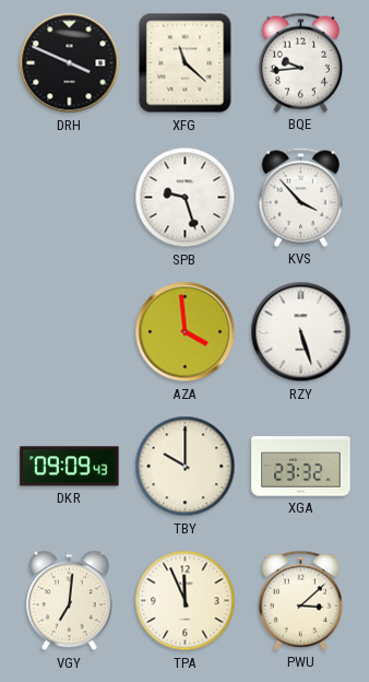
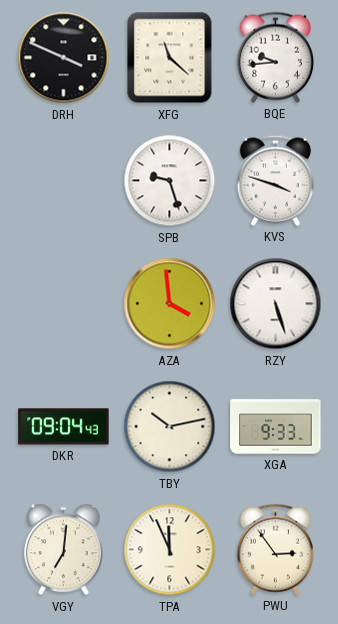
KVS: 3:53 -> 3:48 (275, 180)
DKR: 09:09 -> 09:04 (64, 427)
TBY: 10:00 -> 10:13 (170, 427)
XGA: 23:32 -> 9:33 (276, 427)
PWU: 3:08 -> 2:54 (275, 549)
